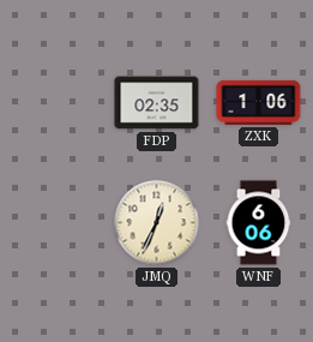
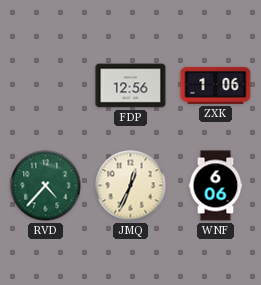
FDP: 02:35 -> 12:56 (131, 86)
RVD: none -> 4:37 (46, 186)
